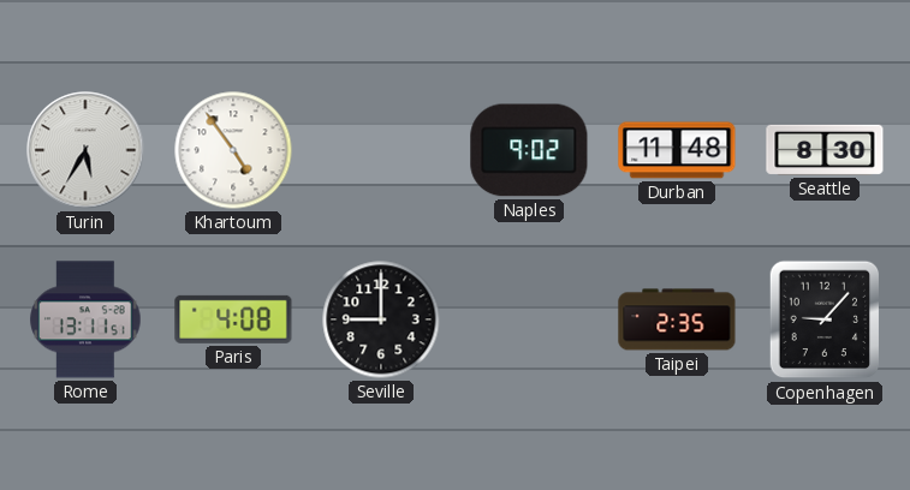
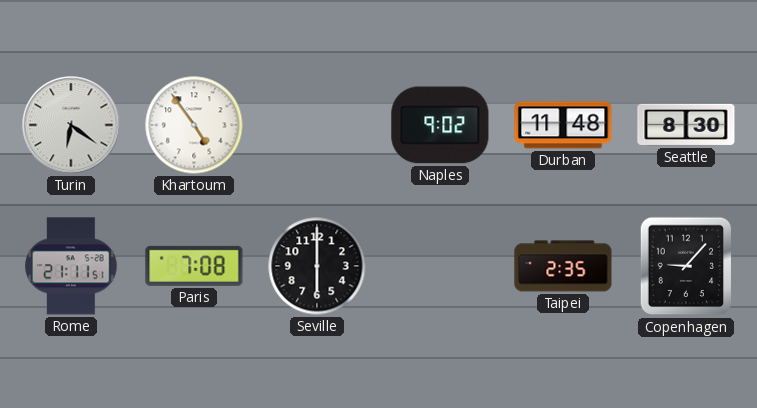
Turin: 5:35 -> 6:21 (71, 125)
Rome: 13:11 -> 21:11 (71, 266)
Paris: 4:08 -> 7:08 (194, 266)
Seville: 9:00 -> 6:00 (317, 266)
